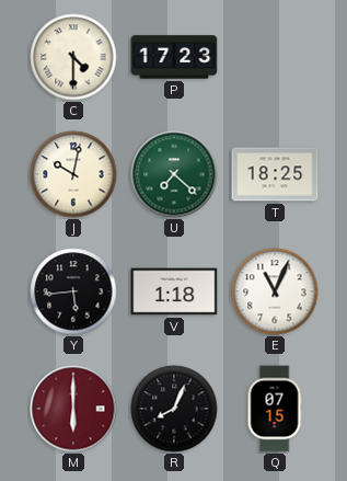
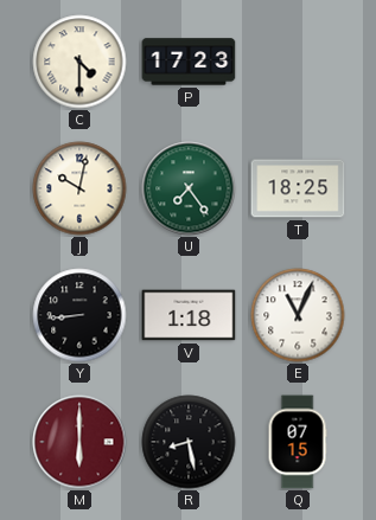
U: 7:22 -> 7:24 (189, 188)
Y: 5:44 -> 8:44 (79, 315)
R: 8:04 -> 8:28 (189, 442)
